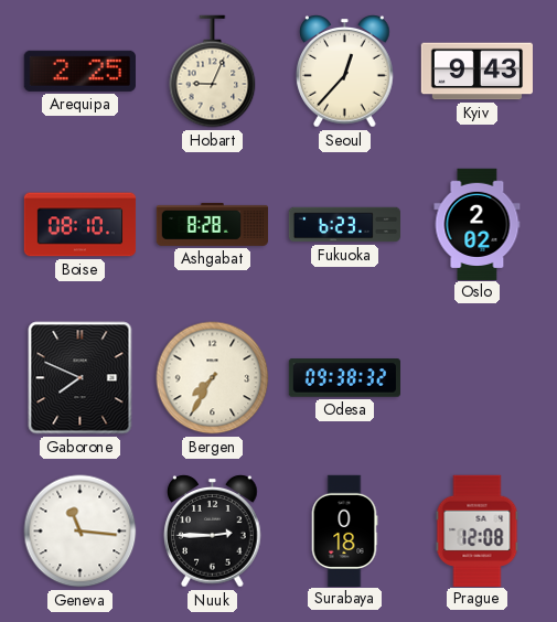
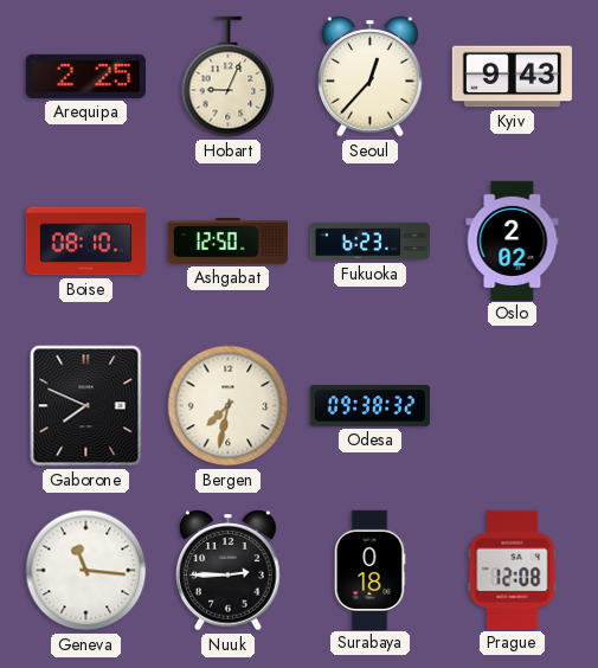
Ashgabat: 8:28 -> 12:50 (227, 240)
Bergen: 7:35 -> 7:32 (229, 406)
